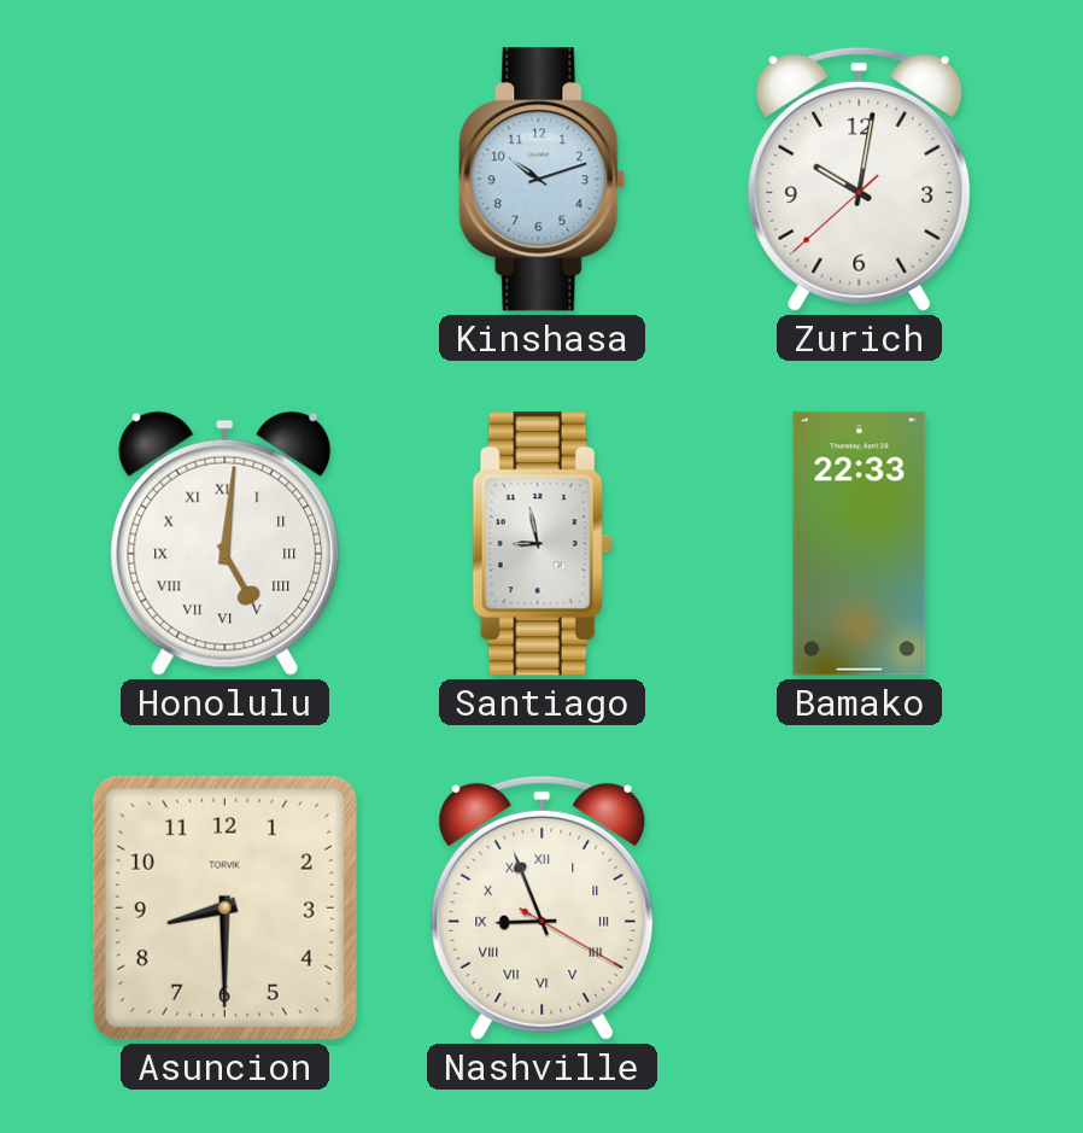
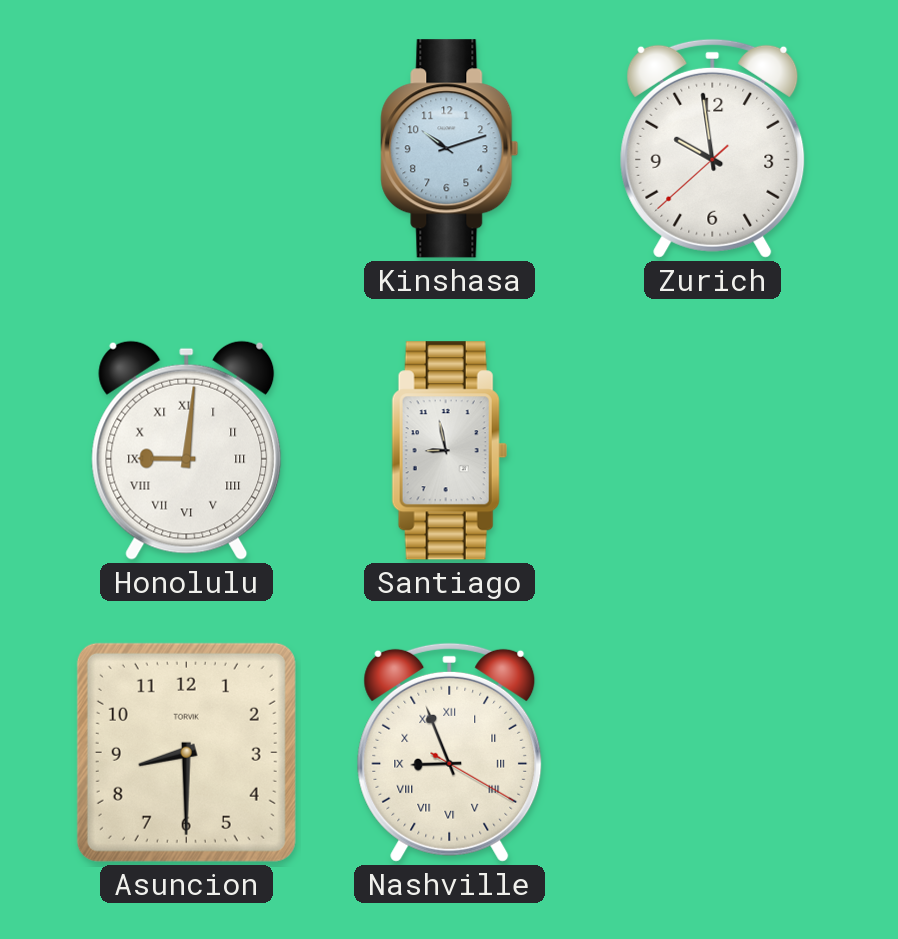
Zurich: 10:01 -> 9:58 (713, 148)
Honolulu: 5:01 -> 9:01 (187, 450)
Bamako: 22:33 -> none (860, 544)
